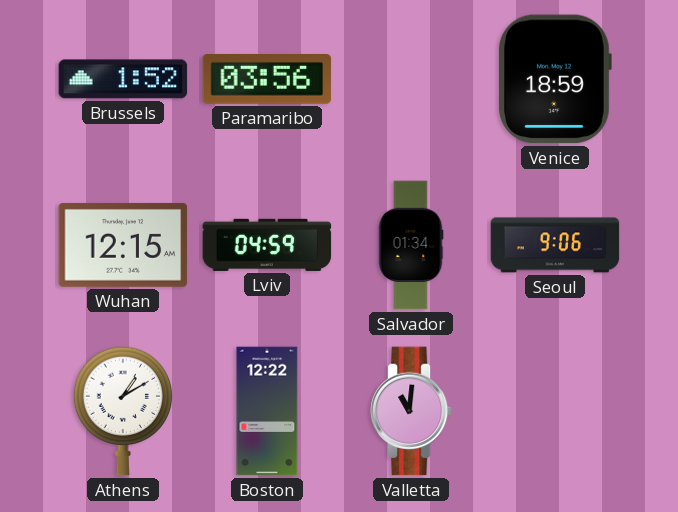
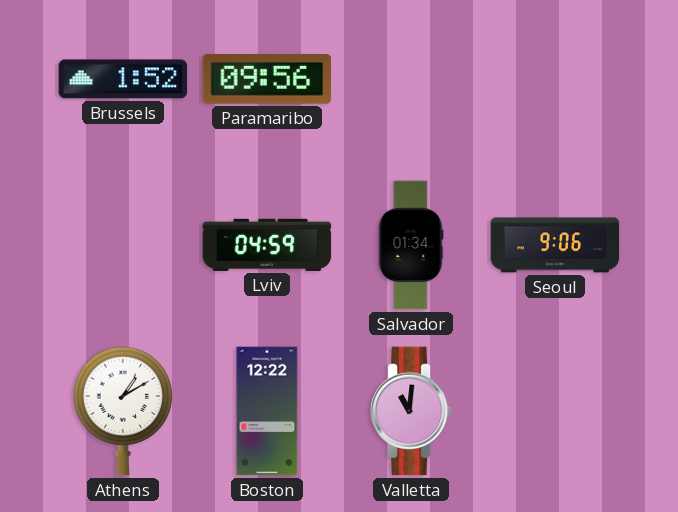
Paramaribo: 03:56 -> 09:56 (267, 80)
Venice: 18:59 -> none (555, 79)
Wuhan: 12:15 -> none (123, 245)
